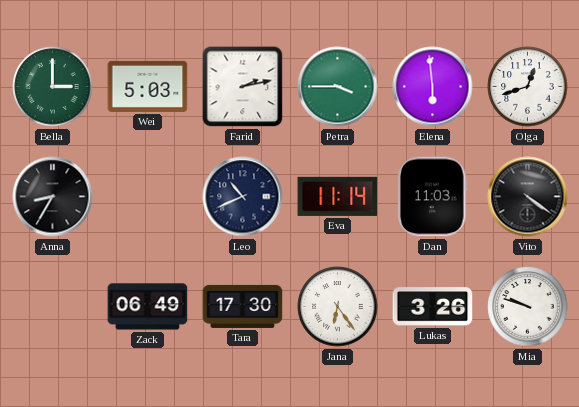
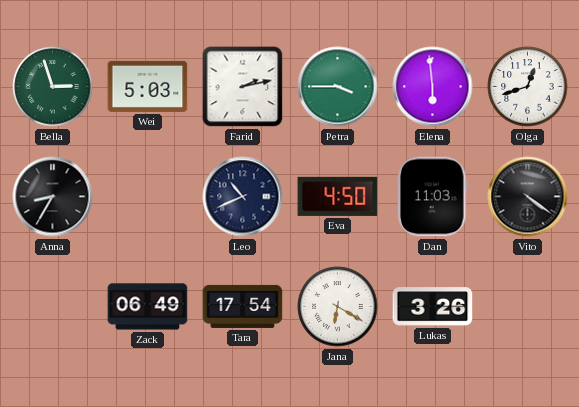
Bella: 3:00 -> 2:57 (53, 87)
Eva: 11:14 -> 4:50 (338, 196)
Tara: 17:30 -> 17:54 (243, 306)
Jana: 6:24 -> 6:20 (338, 307)
Mia: 9:48 -> none (528, 307)
